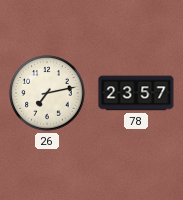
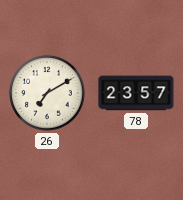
26: 7:13 -> 7:10 (47, 93)
